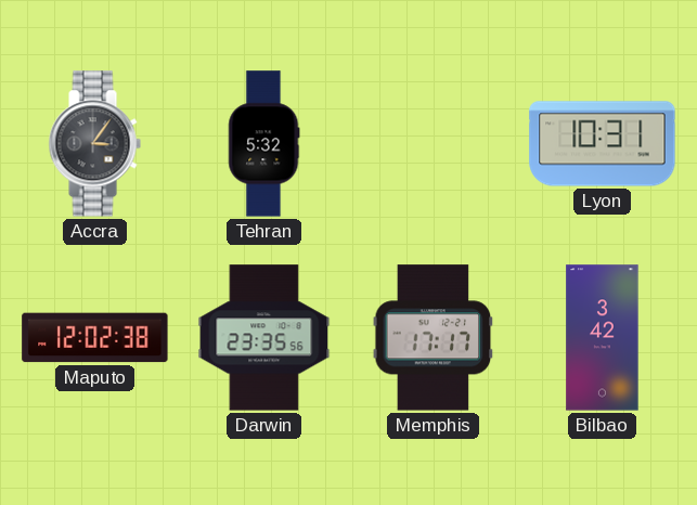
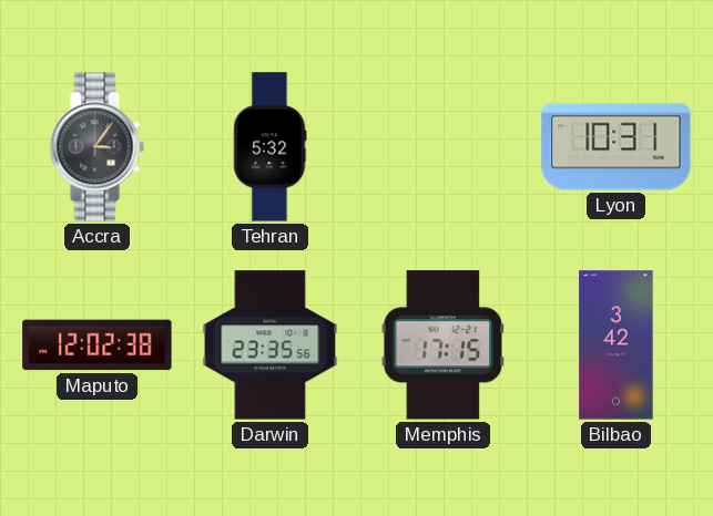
Memphis: 17:17 -> 17:15 (444, 345)
